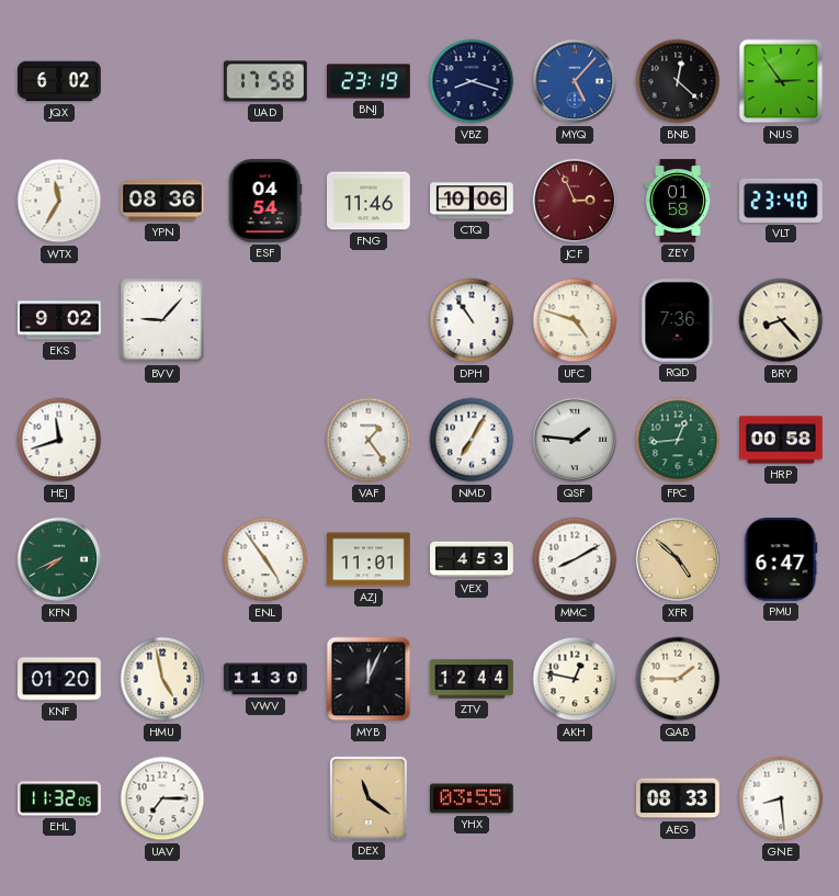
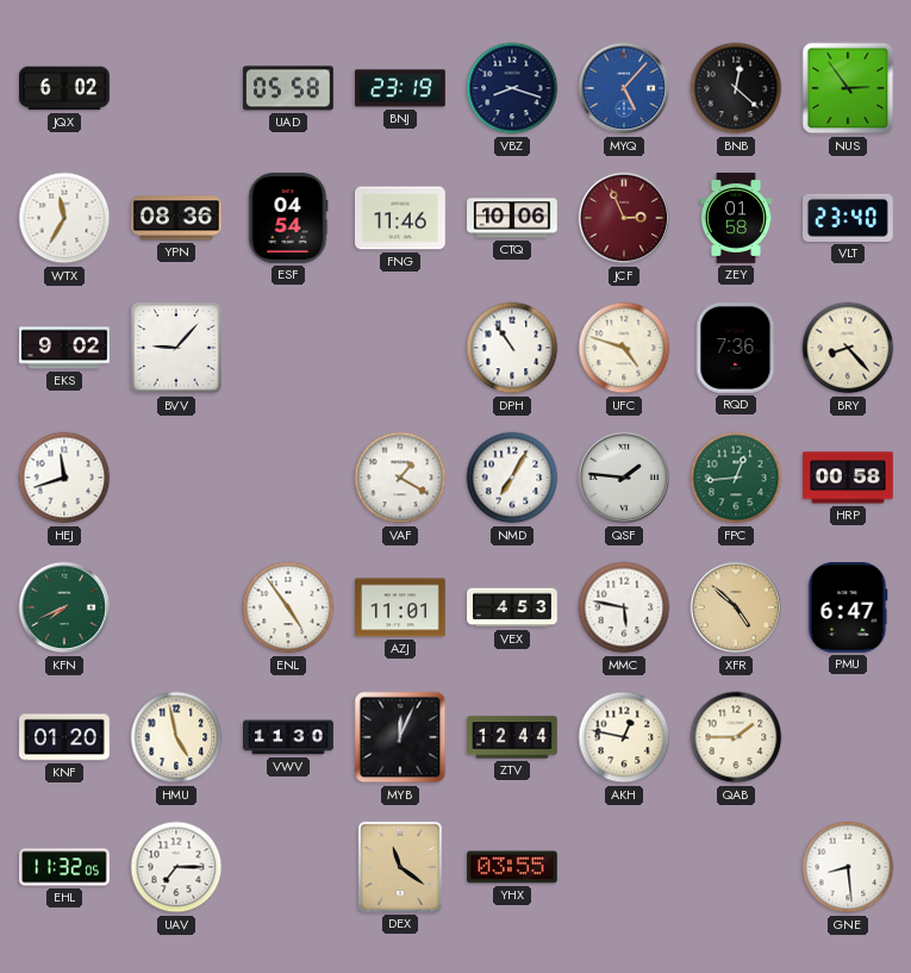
UAD: 17:58 -> 05:58 (289, 88)
VAF: 1:24 -> 1:20 (400, 478)
MMC: 8:10 -> 5:47 (624, 607)
AEG: 08:33 -> none (679, 798)
